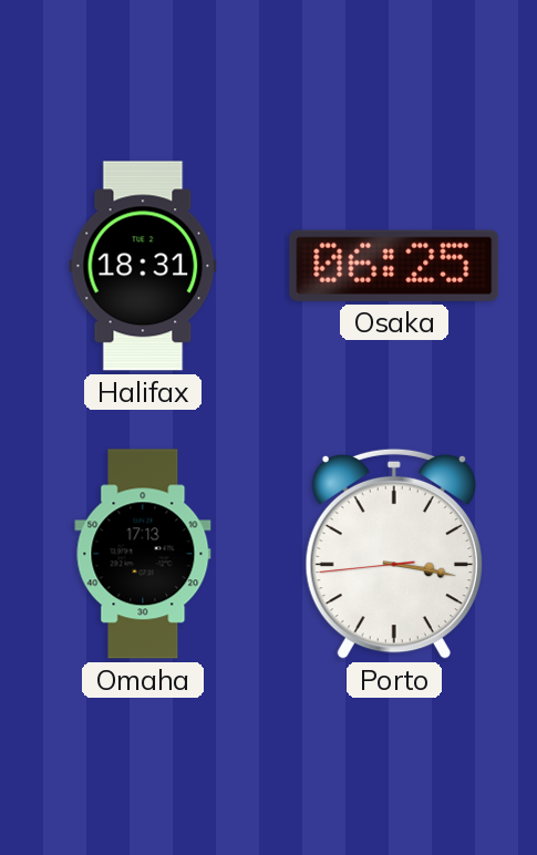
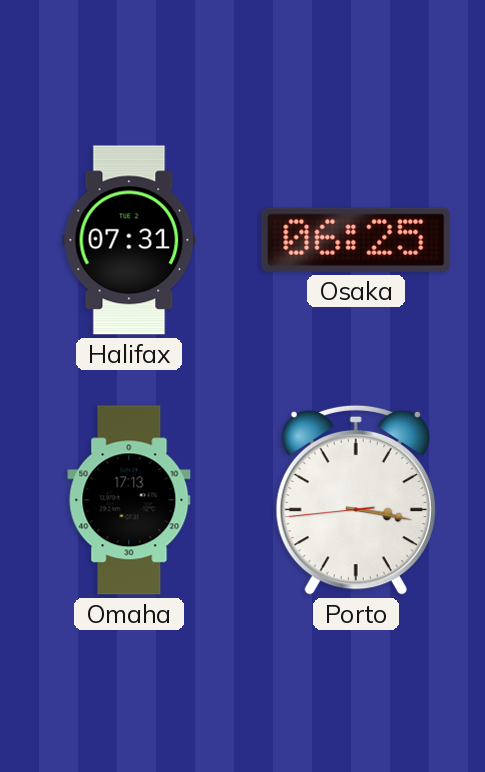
Halifax: 18:31 -> 07:31 (129, 240)
